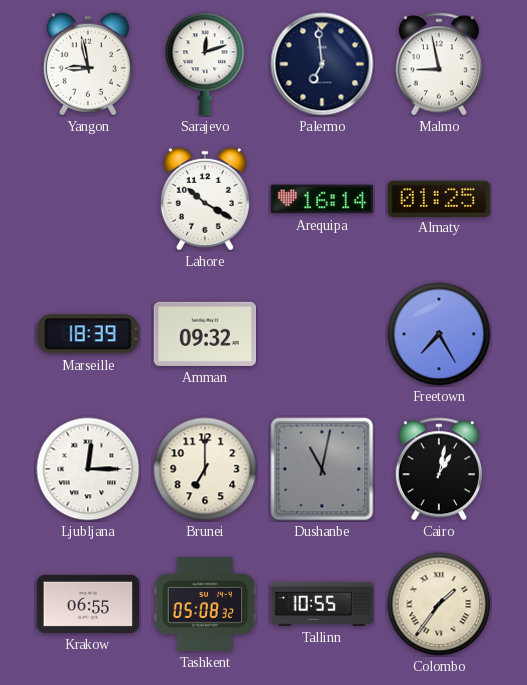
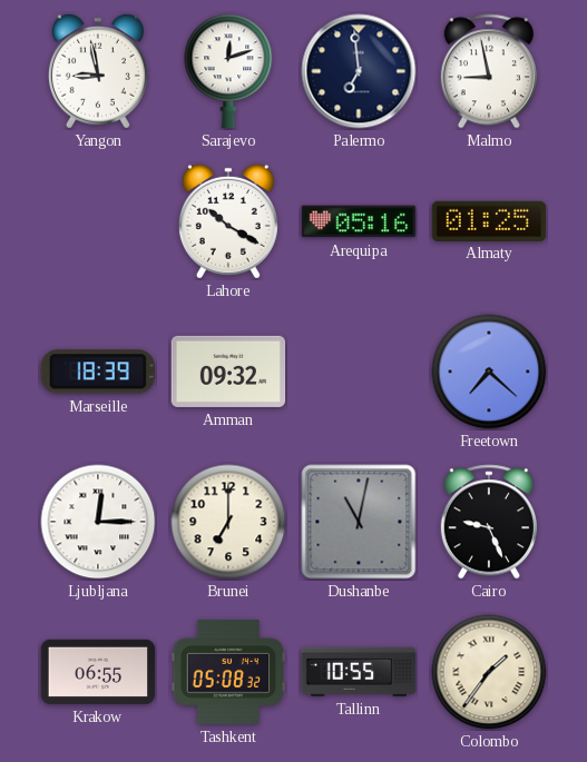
Arequipa: 16:14 -> 05:16 (359, 221)
Freetown: 7:25 -> 7:22 (489, 372)
Cairo: 1:02 -> 9:26 (489, 522)
